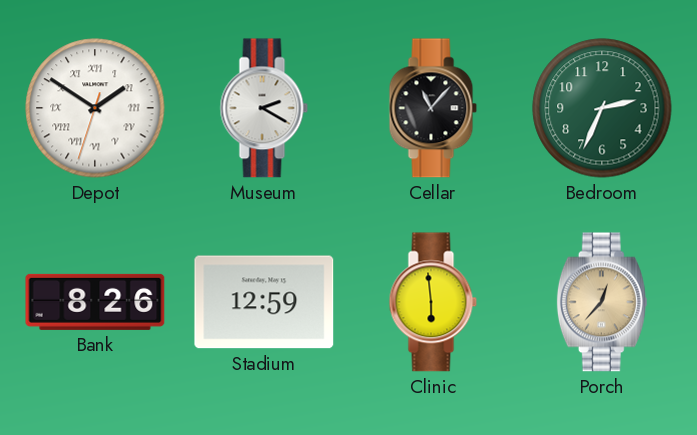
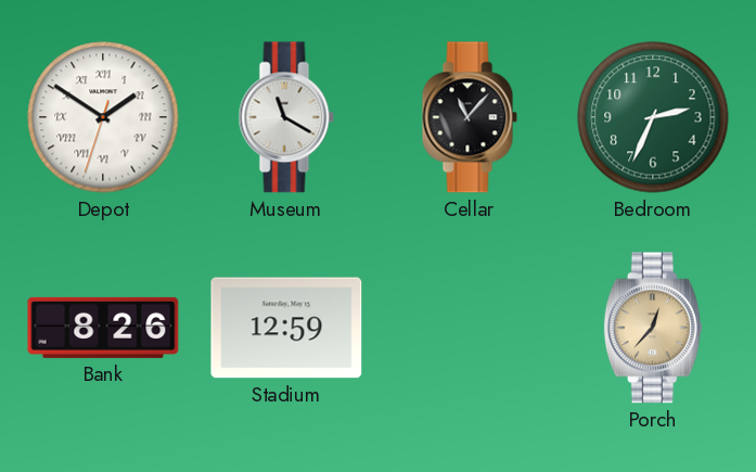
Museum: 2:20 -> 11:20 (286, 117)
Clinic: 5:59 -> none (433, 302)
